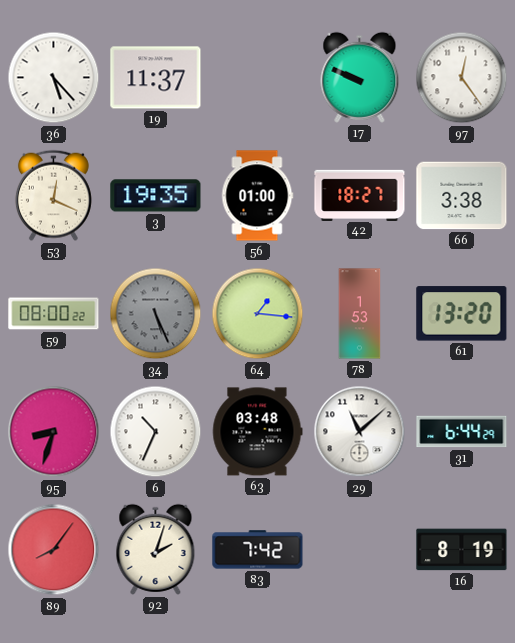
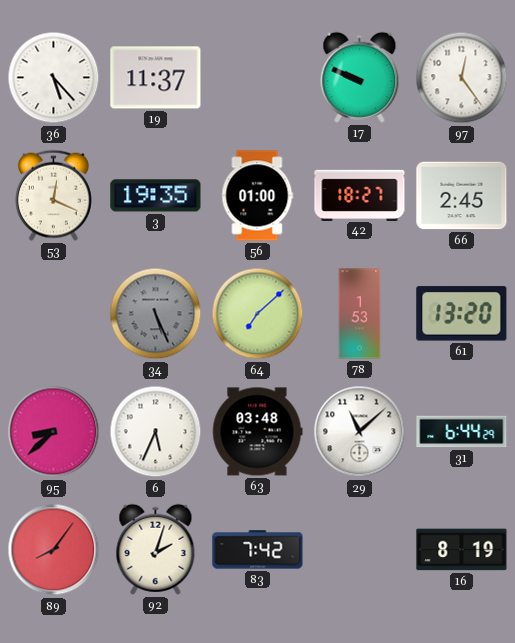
66: 3:38 -> 2:45 (462, 196)
59: 08:00 -> none (54, 314)
64: 1:16 -> 7:08 (258, 314)
95: 8:33 -> 8:38 (54, 432)
6: 10:34 -> 5:34 (156, 432)
